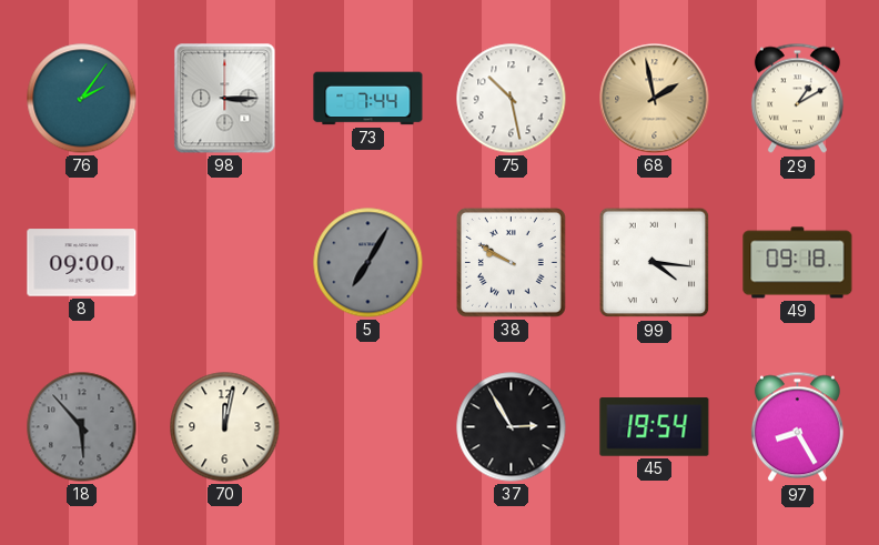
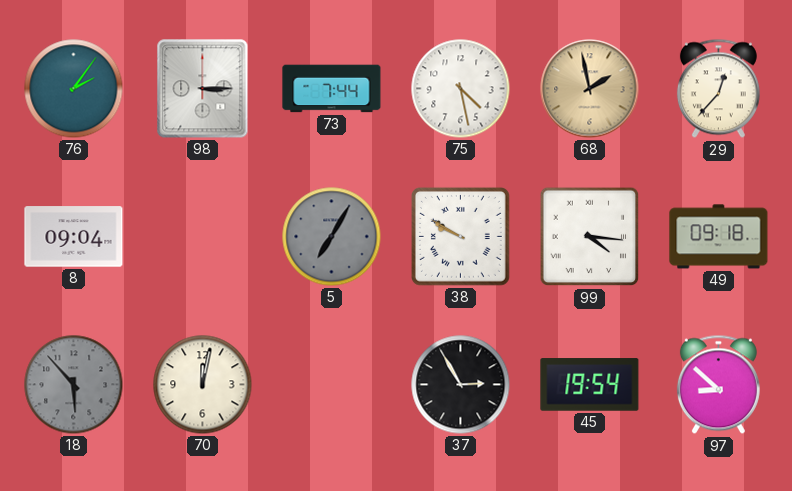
75: 10:28 -> 4:28 (461, 89)
29: 1:10 -> 12:37 (718, 89)
8: 09:00 -> 09:04 (74, 237)
97: 8:25 -> 8:52 (718, 385)
